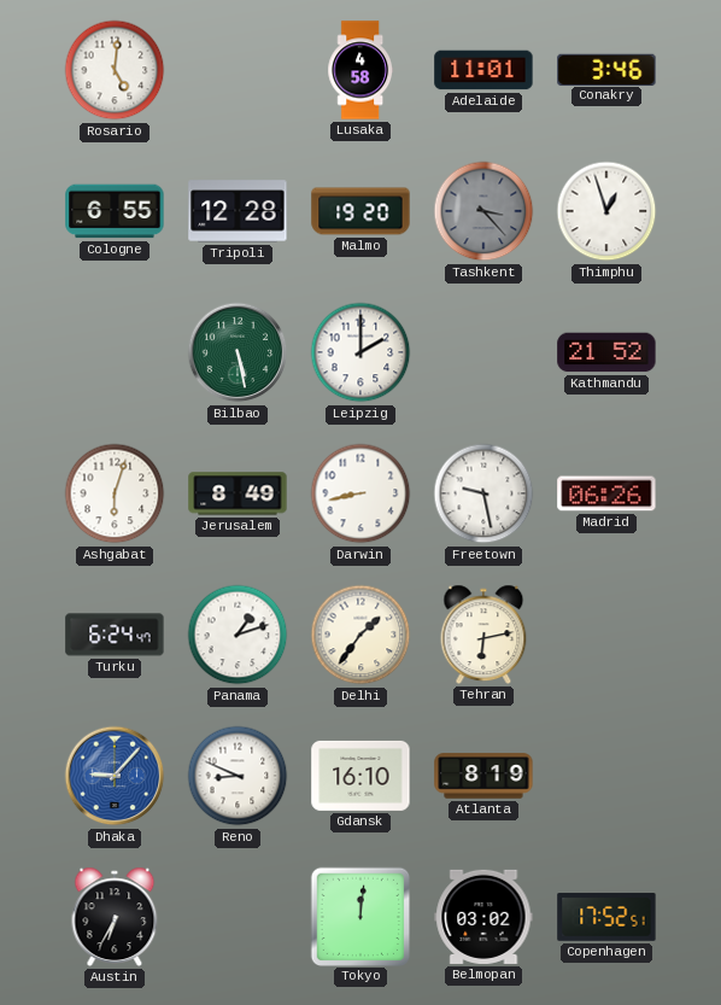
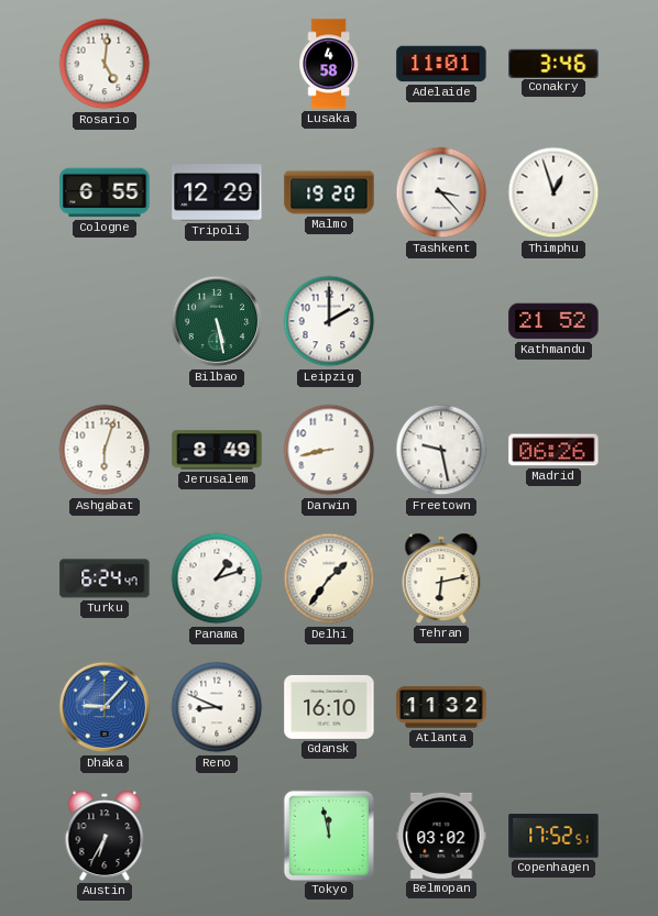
Tripoli: 12:28 -> 12:29 (217, 192)
Tashkent dial: grey -> white (441, 192)
Atlanta: 8:19 -> 11:32 (441, 707)
Tokyo: 12:01 -> 11:58 (328, 835)
